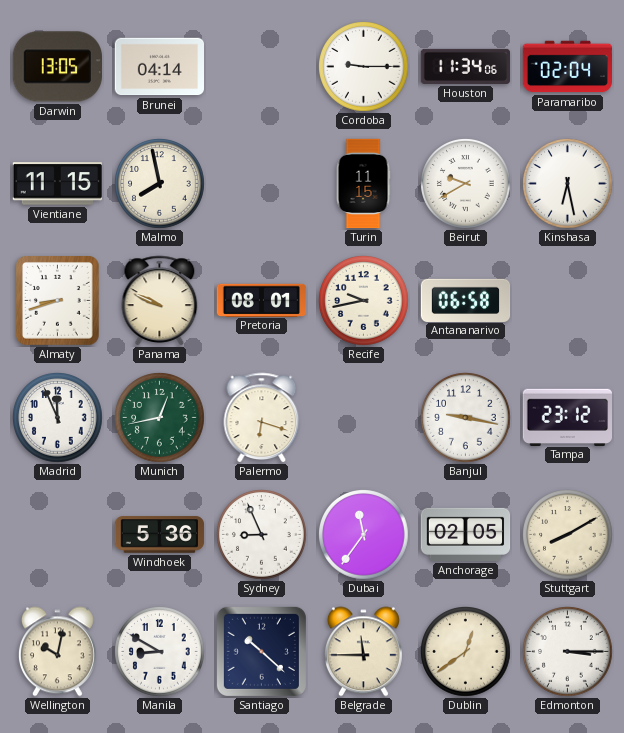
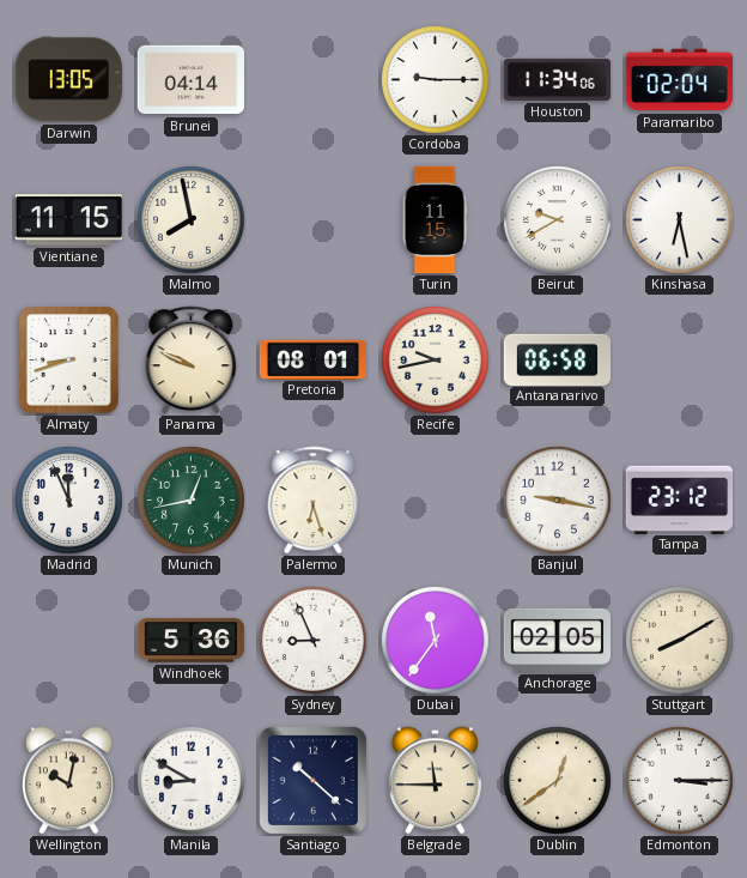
Palermo: 6:18 -> 6:27 (314, 499)
